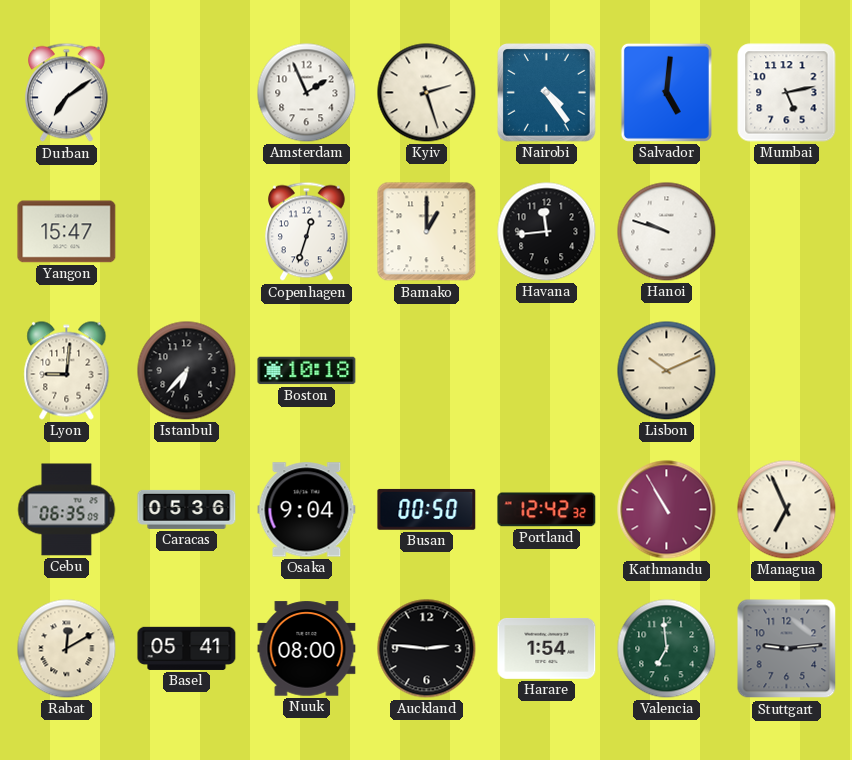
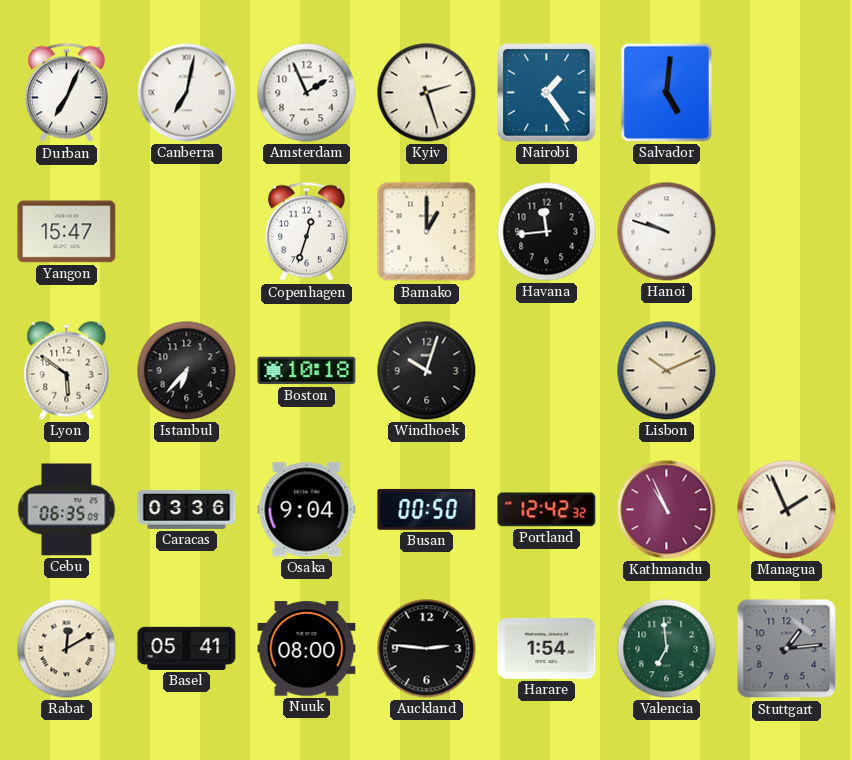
Durban: 7:09 -> 7:04 (67, 93)
Canberra: none -> 7:02 (187, 93)
Nairobi: 4:24 -> 1:24 (547, 93)
Mumbai: 5:13 -> none (787, 93)
Lyon: 9:01 -> 5:51 (67, 371)
Windhoek: none -> 10:03 (427, 371)
Caracas: 05:36 -> 03:36 (187, 509)
Kathmandu: 10:55 -> 10:56 (667, 510)
Managua: 6:56 -> 1:56 (787, 510)
Stuttgart: 9:14 -> 1:14 (787, 649)
